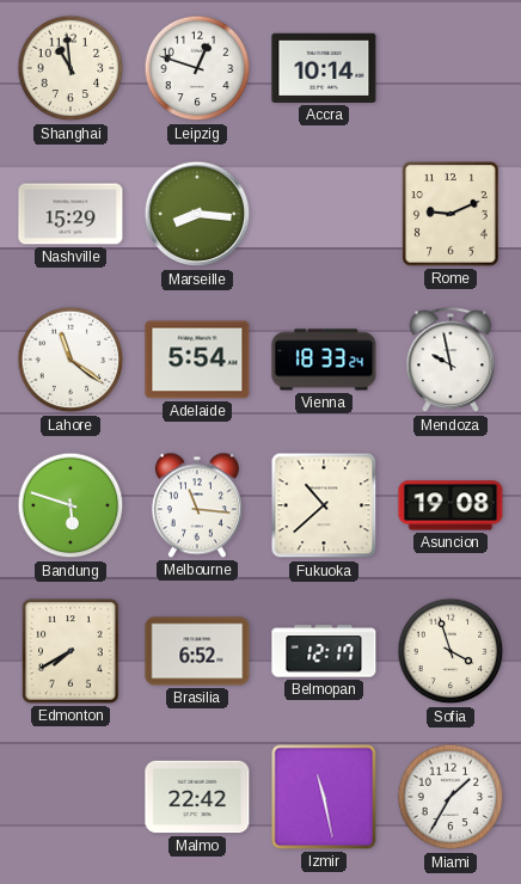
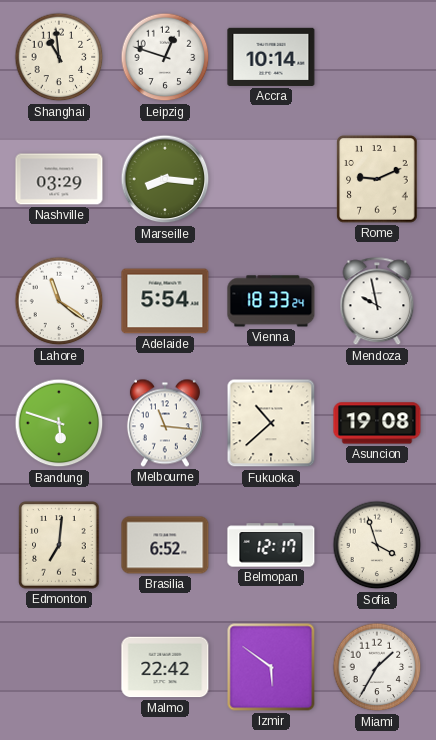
Nashville: 15:29 -> 03:29 (59, 179)
Edmonton: 7:40 -> 7:01 (59, 545)
Izmir: 11:28 -> 5:51 (271, 667)
